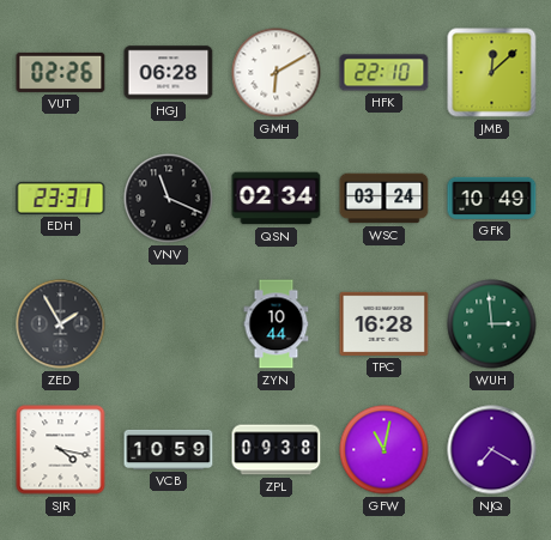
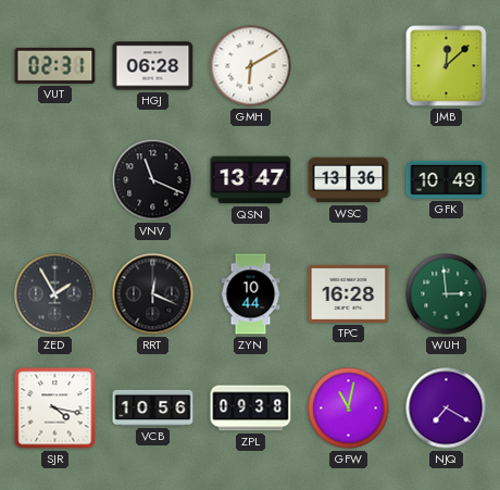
VUT: 02:26 -> 02:31 (55, 65)
HFK: 22:10 -> none (385, 73)
EDH: 23:31 -> none (61, 198)
QSN: 02:34 -> 13:47 (251, 180)
WSC: 03:24 -> 13:36 (349, 180)
RRT: none -> 12:19 (153, 294)
VCB: 10:59 -> 10:56 (153, 407)
